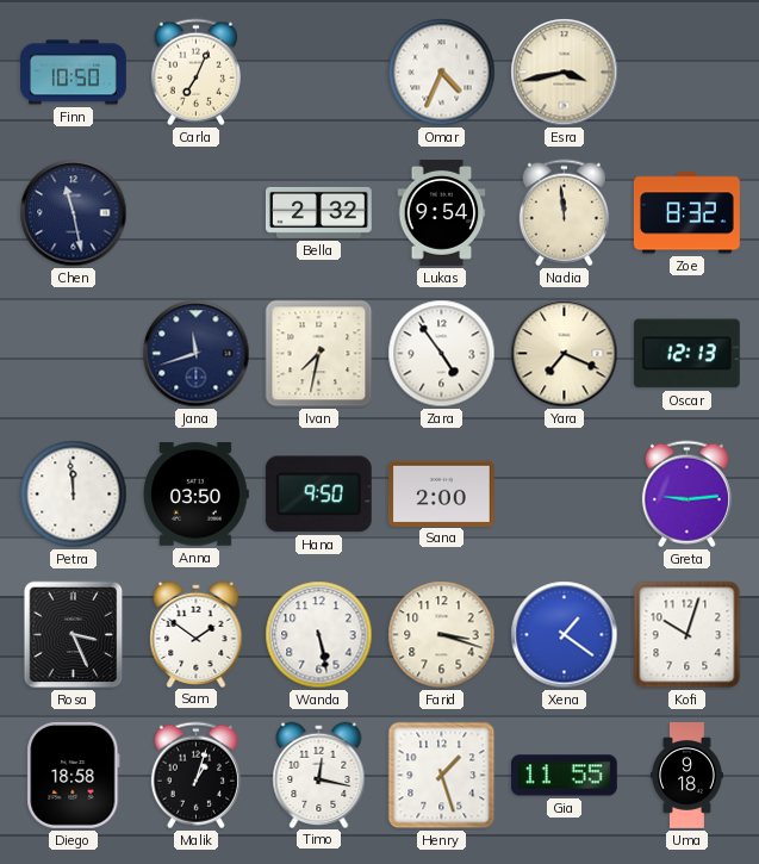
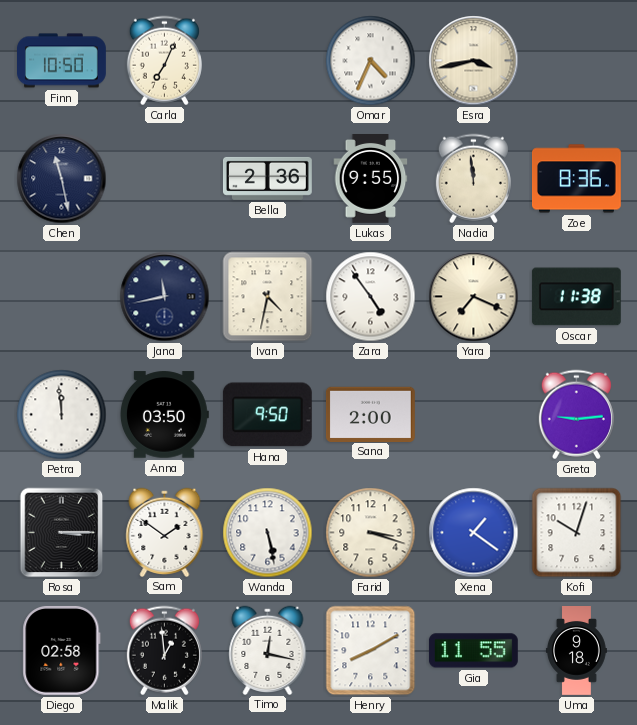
Bella: 2:32 -> 2:36 (267, 178)
Lukas: 9:54 -> 9:55 (371, 179)
Zoe: 8:32 -> 8:36 (577, 179)
Jana: 11:42 -> 11:43 (165, 297)
Ivan: 7:32 -> 4:32 (268, 297)
Oscar: 12:13 -> 11:38 (576, 297)
Rosa: 3:26 -> 3:15 (62, 533)
Diego: 18:58 -> 02:58 (62, 650)
Malik: 1:03 -> 12:59 (164, 651)
Henry: 1:27 -> 8:10 (371, 651)
